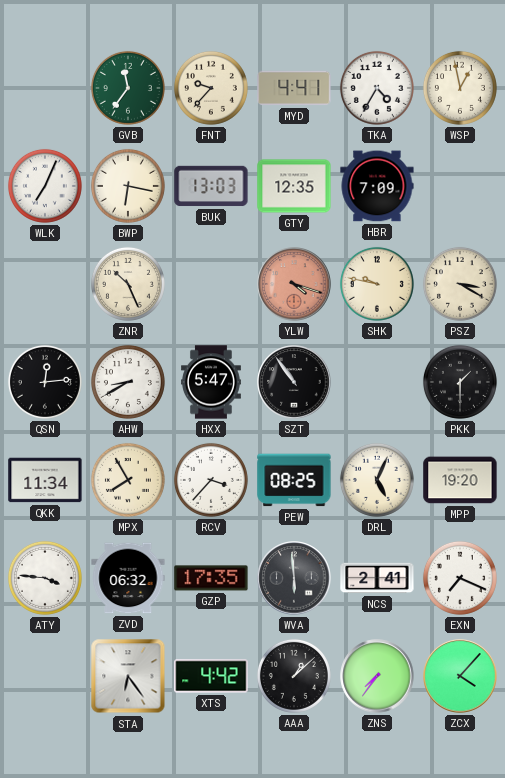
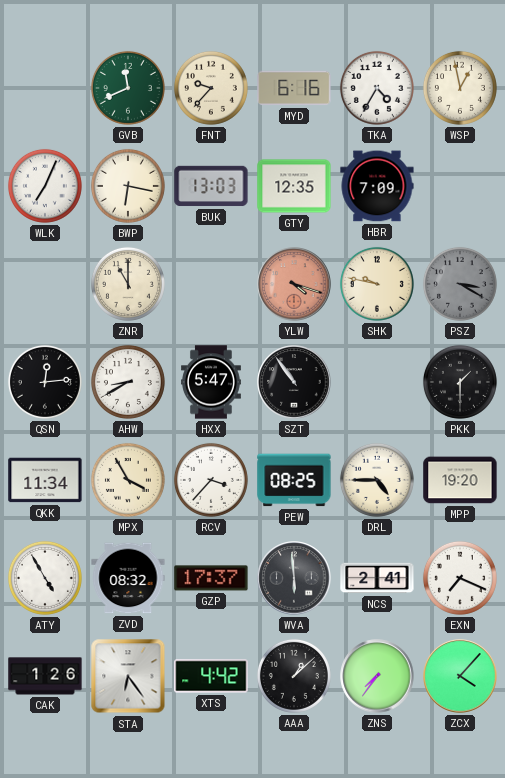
GVB: 11:36 -> 11:41 (128, 88)
MYD: 4:41 -> 6:16 (294, 88)
ZNR: 10:26 -> 11:00 (128, 284)
PSZ dial: cream -> grey (460, 284)
MPX: 7:55 -> 3:55 (128, 480)
DRL: 5:04 -> 4:45 (377, 480)
ATY: 3:46 -> 4:55 (45, 578)
ZVD: 06:32 -> 08:32 (128, 578)
GZP: 17:35 -> 17:37 (211, 578)
CAK: none -> 1:26 (45, 676)
